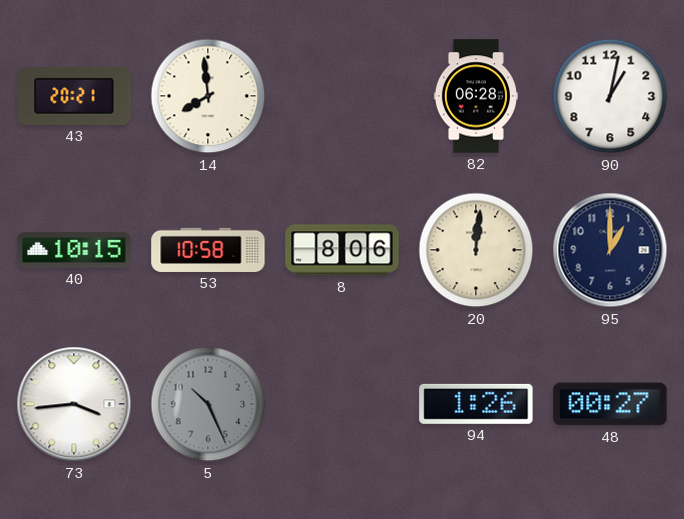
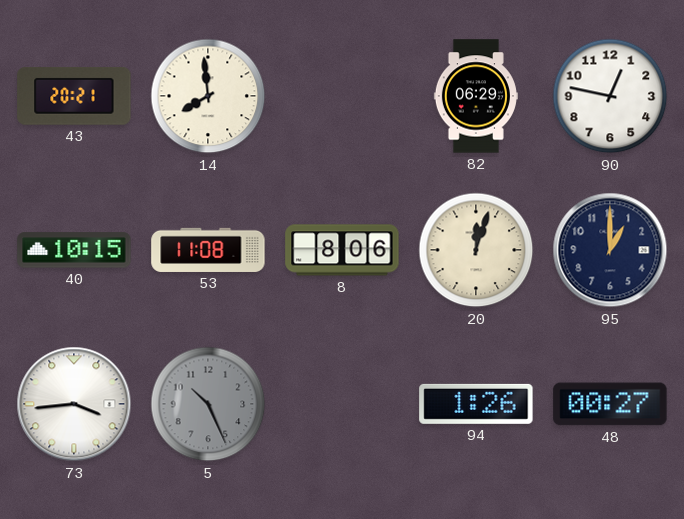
82: 06:28 -> 06:29 (476, 96)
90: 1:02 -> 12:47 (610, 96)
53: 10:58 -> 11:08 (208, 250)
20: 12:01 -> 12:03 (476, 250)
